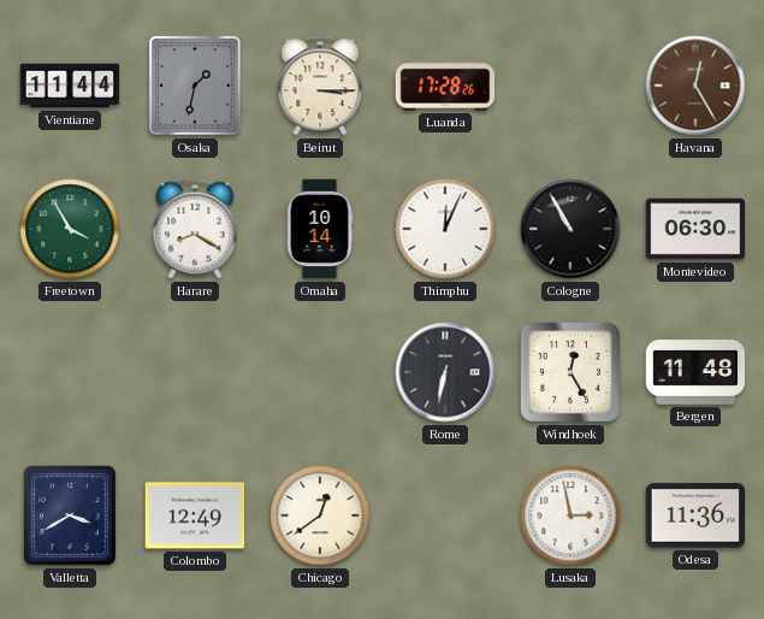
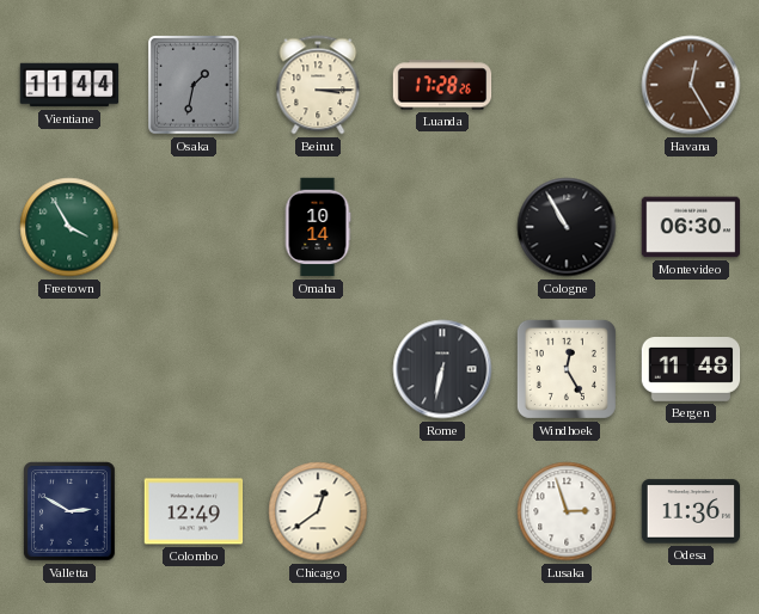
Harare: 8:20 -> none (195, 229)
Thimphu: 12:04 -> none (445, 229)
Valletta: 3:40 -> 2:50 (71, 512)
Lusaka: 2:58 -> 2:57 (567, 511)
